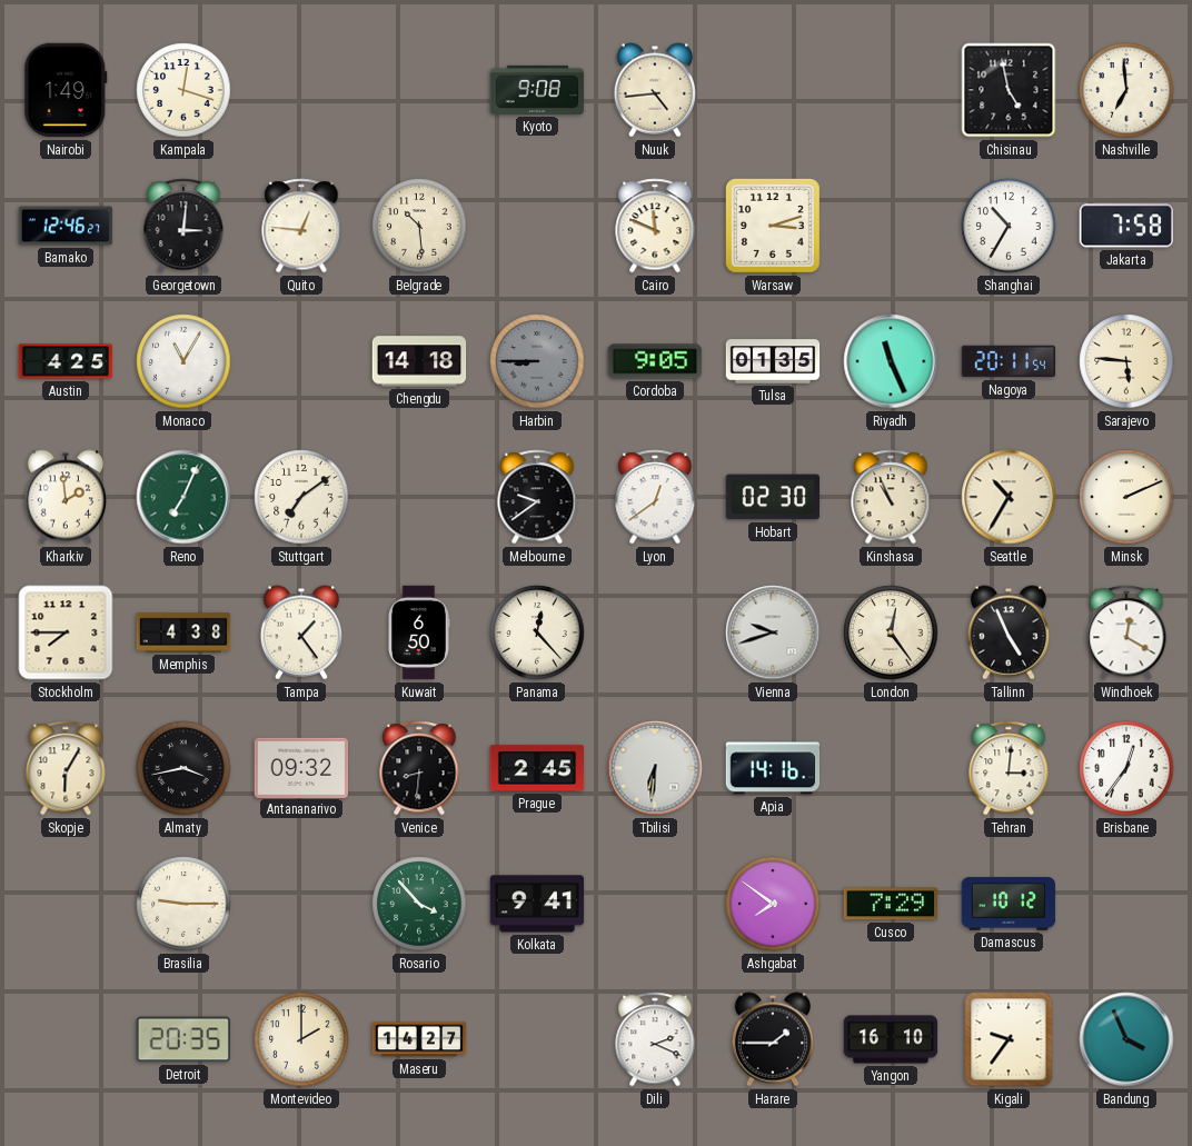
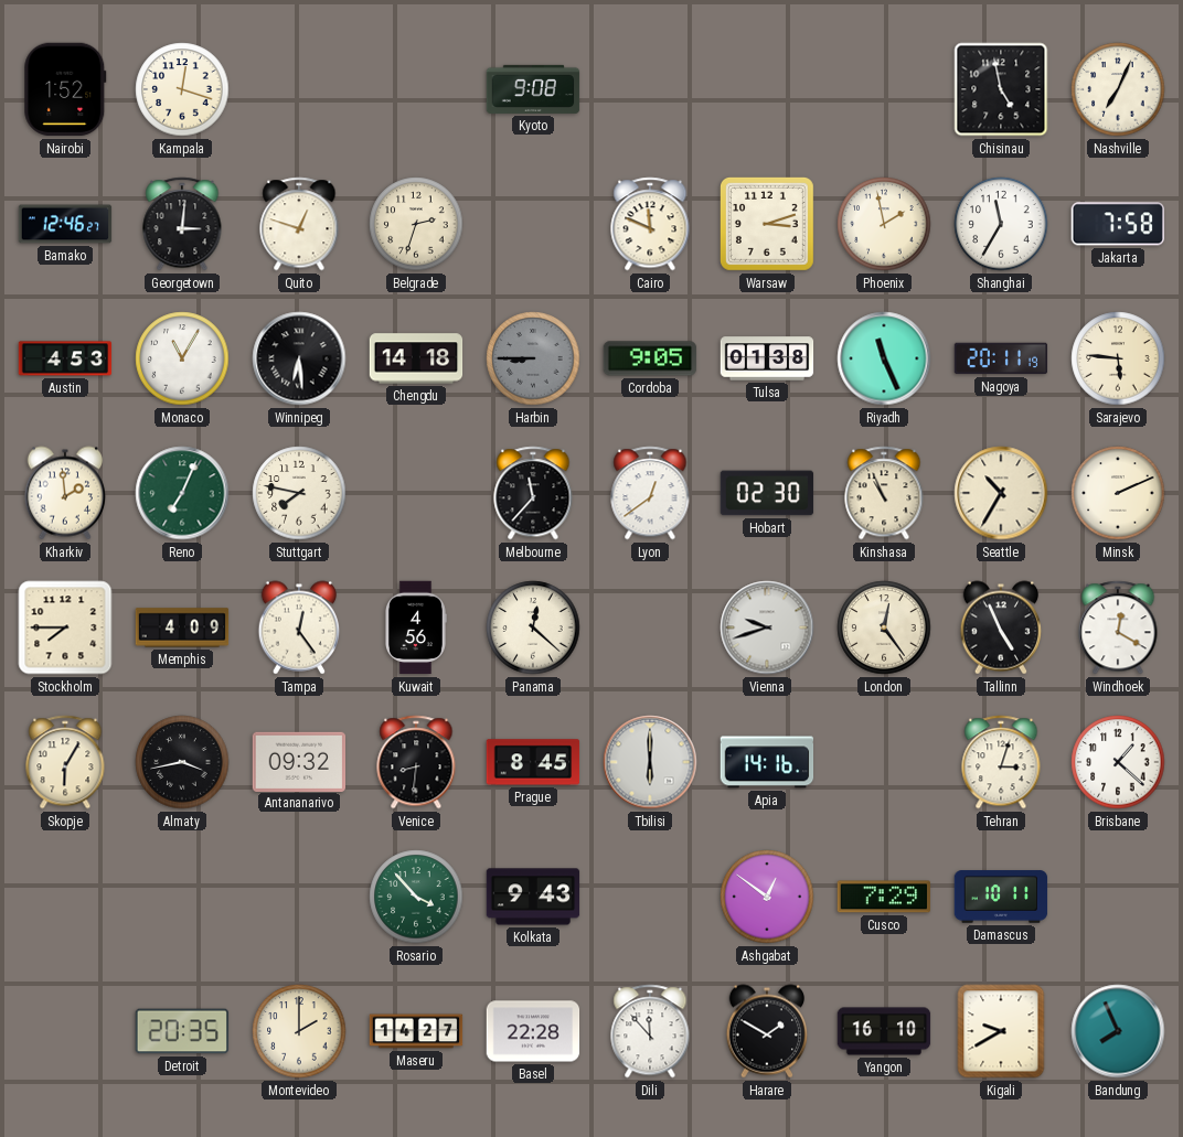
Nairobi: 1:49 -> 1:52 (65, 89)
Nuuk: 4:44 -> none (655, 90)
Nashville: 6:59 -> 7:04 (1118, 89)
Quito: 12:46 -> 12:48 (299, 224)
Belgrade: 10:29 -> 2:33 (416, 224)
Phoenix: none -> 1:58 (884, 224)
Shanghai: 10:35 -> 11:35 (1001, 224)
Austin: 4:25 -> 4:53 (65, 358)
Winnipeg: none -> 6:29 (299, 358)
Tulsa: 01:35 -> 01:38 (767, 358)
Nagoya: 20:11:54 -> 20:11:19 (1001, 358)
Stuttgart: 7:09 -> 7:47 (299, 493)
Melbourne: 9:39 -> 11:37 (533, 493)
Memphis: 4:38 -> 4:09 (182, 628)
Tampa: 1:24 -> 12:24 (299, 628)
Kuwait: 6:50 -> 4:56 (416, 628)
Panama: 12:23 -> 12:22 (533, 628)
Prague: 2:45 -> 8:45 (533, 762)
Tbilisi: 6:31 -> 6:00 (650, 762)
Tehran: 3:01 -> 3:03 (1001, 762)
Brisbane: 12:36 -> 1:22 (1118, 762)
Brasilia: 9:15 -> none (183, 904)
Kolkata: 9:41 -> 9:43 (533, 897)
Ashgabat: 7:51 -> 12:51 (767, 897)
Damascus: 10:12 -> 10:11 (1001, 897)
Basel: none -> 22:28 (533, 1031)
Dili: 2:19 -> 11:53 (650, 1031)
Harare: 1:45 -> 1:50 (767, 1031)
Kigali: 9:36 -> 9:40 (1001, 1031)
Bandung: 3:56 -> 7:56 (1118, 1031)
